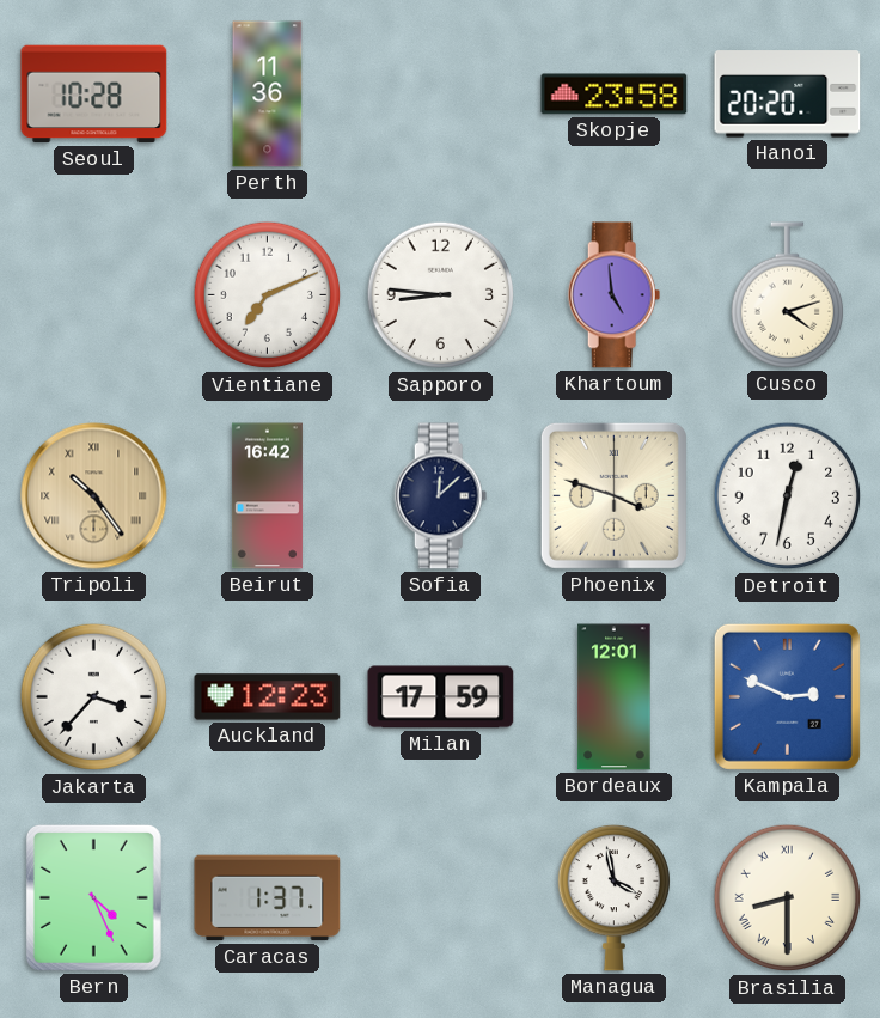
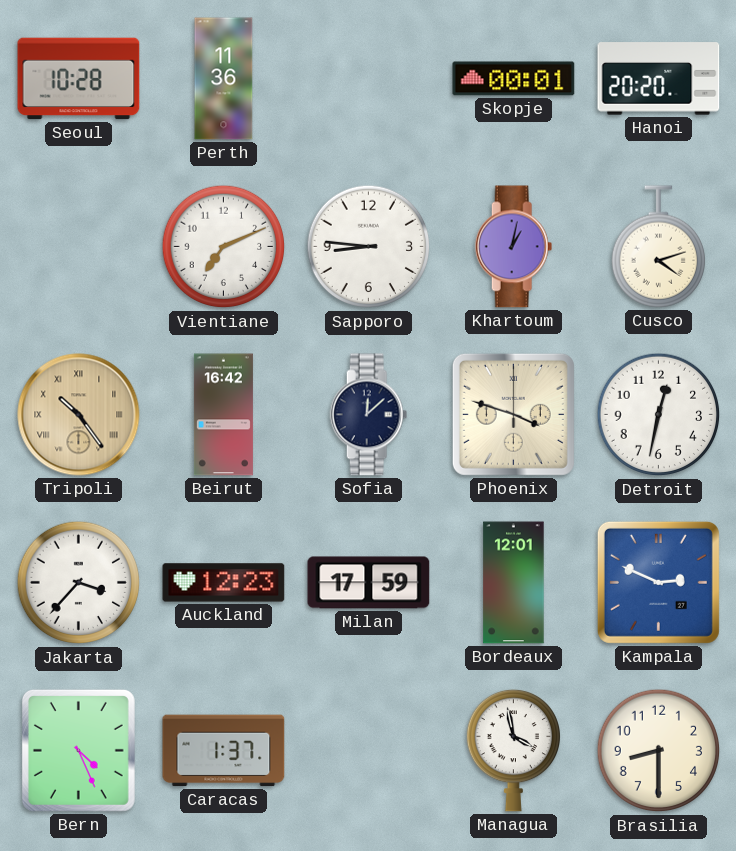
Skopje: 23:58 -> 00:01 (514, 79)
Khartoum: 4:59 -> 1:02 (514, 247)
Brasilia numerals: Roman -> Arabic (659, 751)
